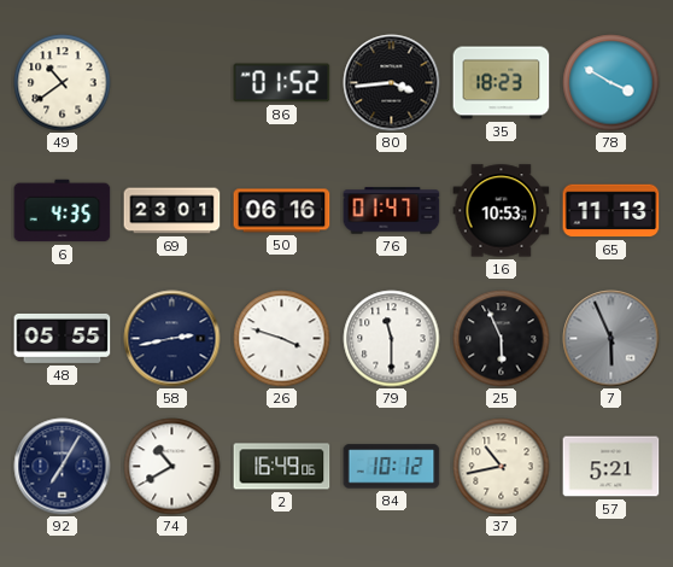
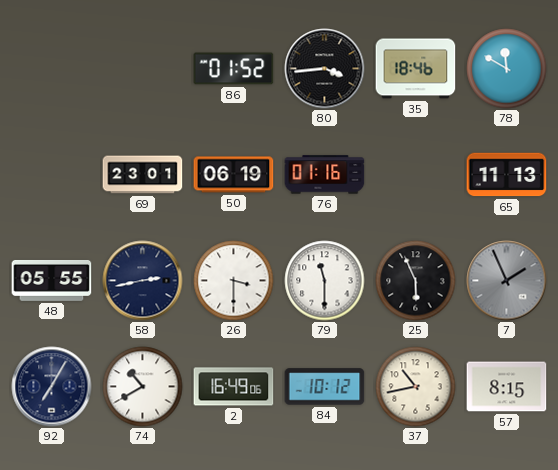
49: 10:39 -> none (63, 83)
35: 18:23 -> 18:46 (416, 69)
78: 3:50 -> 11:50 (507, 69)
6: 4:35 -> none (63, 211)
50: 06:16 -> 06:19 (234, 175)
76: 01:47 -> 01:16 (325, 175)
16: 10:53 -> none (502, 211)
26: 3:48 -> 3:30 (234, 281)
7: 5:56 -> 1:56 (507, 281)
57: 5:21 -> 8:15 (507, 387)
